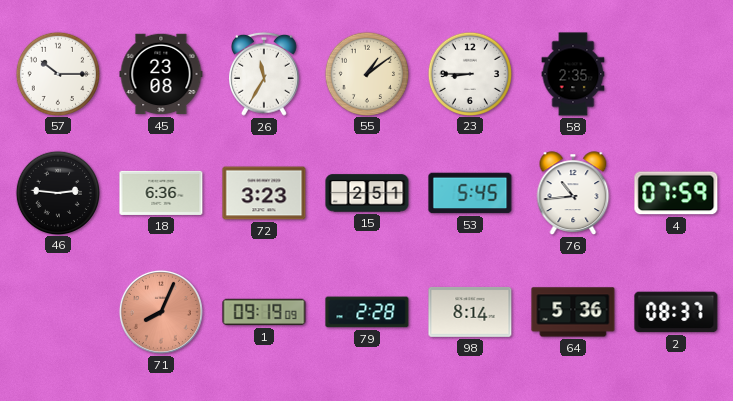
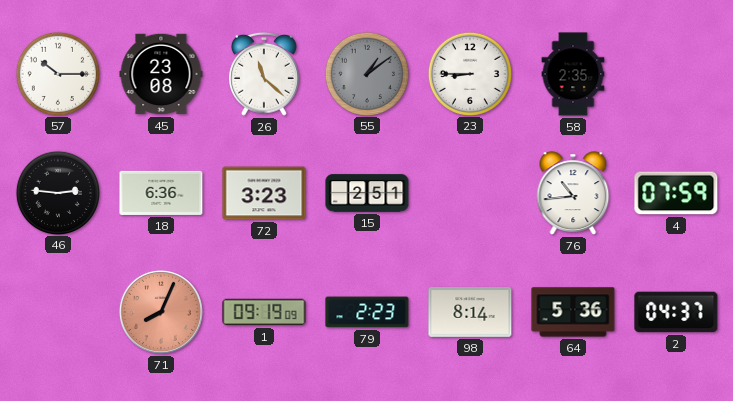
26: 11:35 -> 11:22 (265, 74)
55 dial: cream -> grey (366, 73)
53: 5:45 -> none (470, 193)
79: 2:28 -> 2:23 (367, 312)
2: 08:37 -> 04:37 (676, 312)
